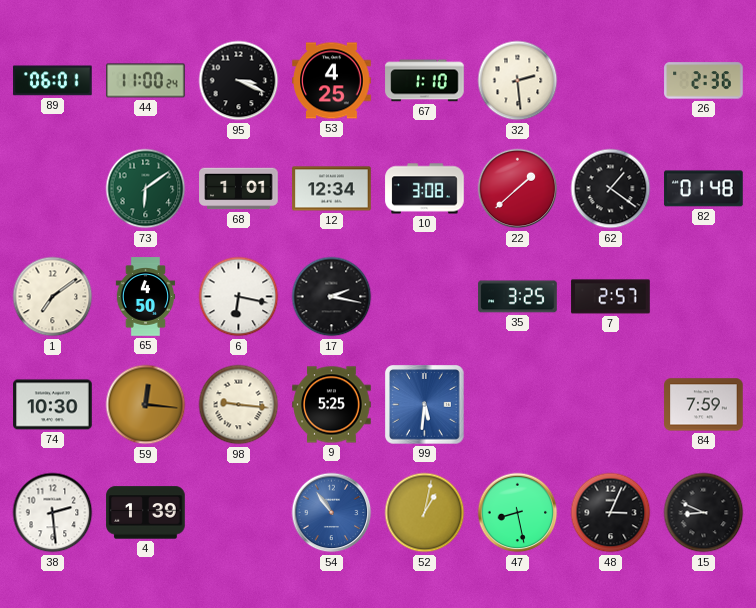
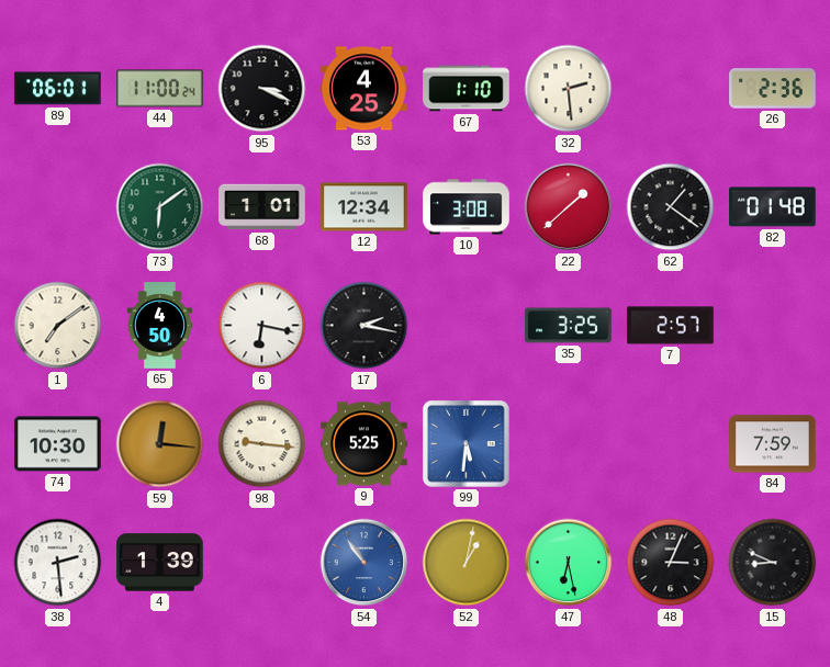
47: 8:28 -> 6:28 (569, 563)
